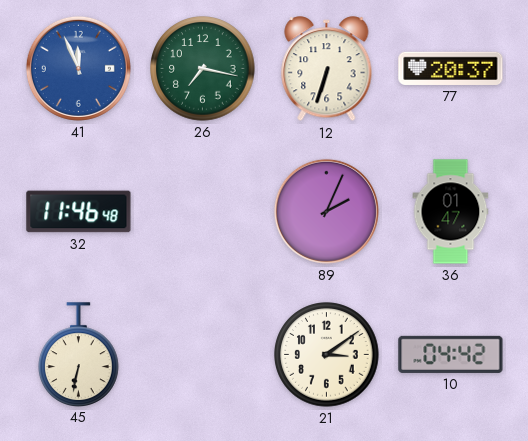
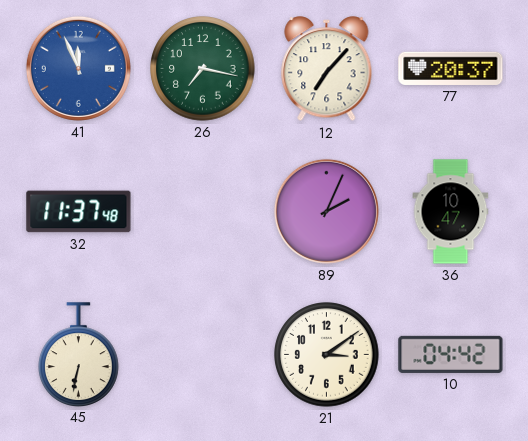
12: 6:33 -> 7:07 (327, 69)
32: 11:46 -> 11:37 (79, 212)
36: 01:47 -> 10:47 (451, 212)
